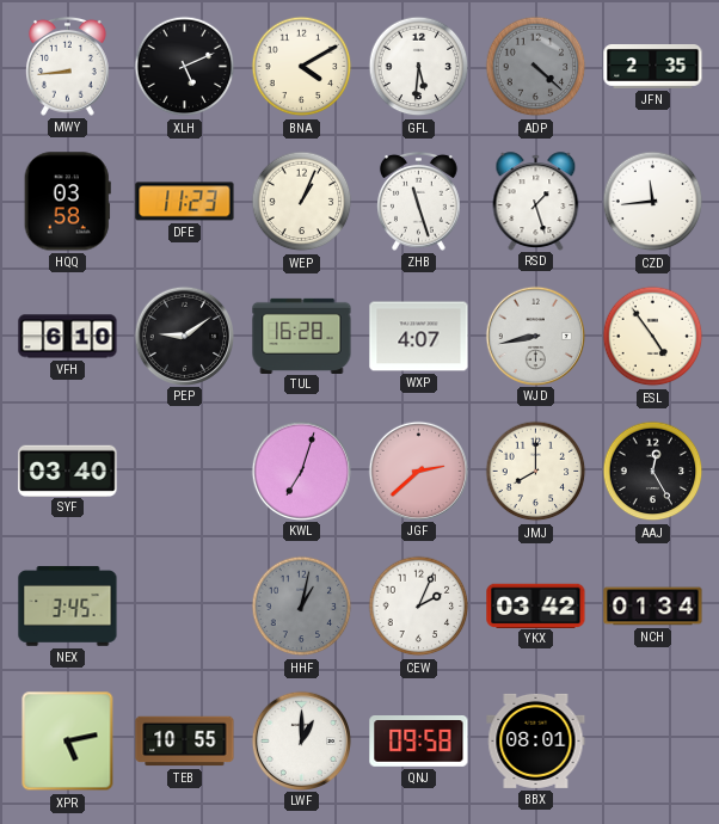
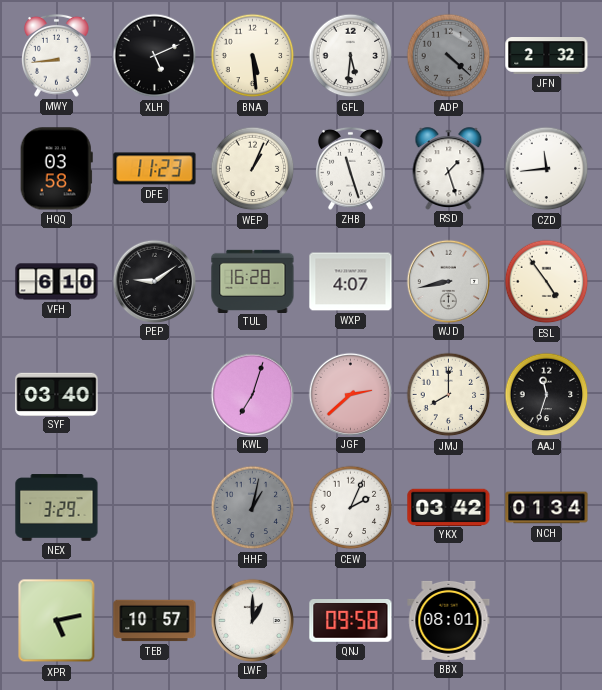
BNA: 4:10 -> 5:29 (253, 56)
JFN: 2:35 -> 2:32 (547, 56)
AAJ: 12:25 -> 11:33 (547, 395)
NEX: 3:45 -> 3:29 (57, 508)
TEB: 10:55 -> 10:57 (155, 621)
